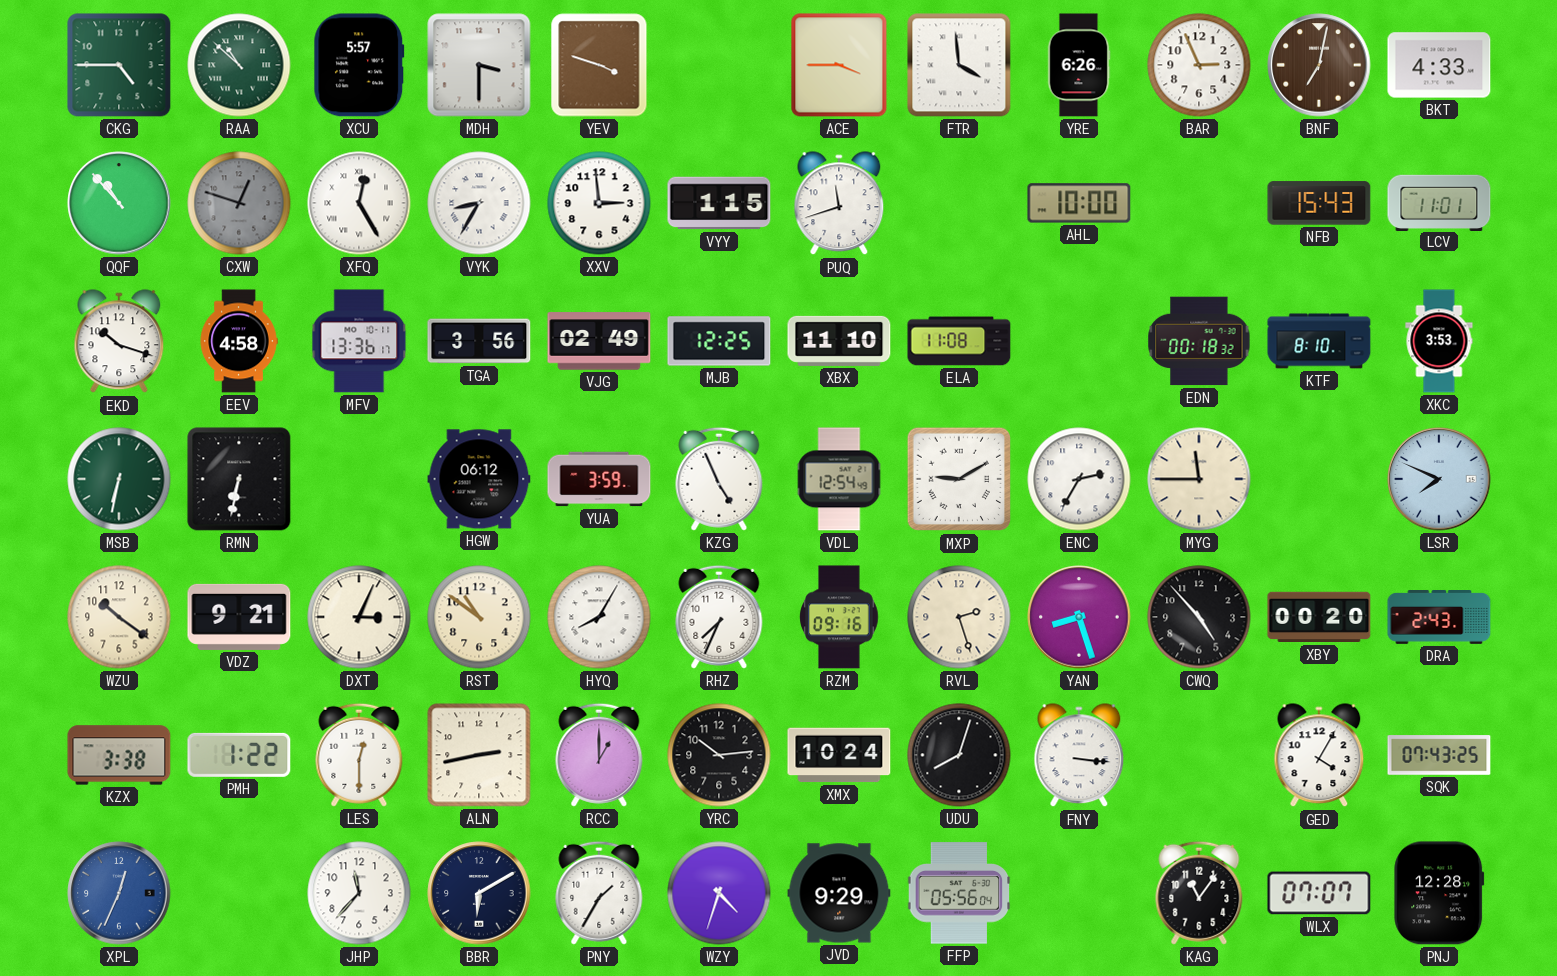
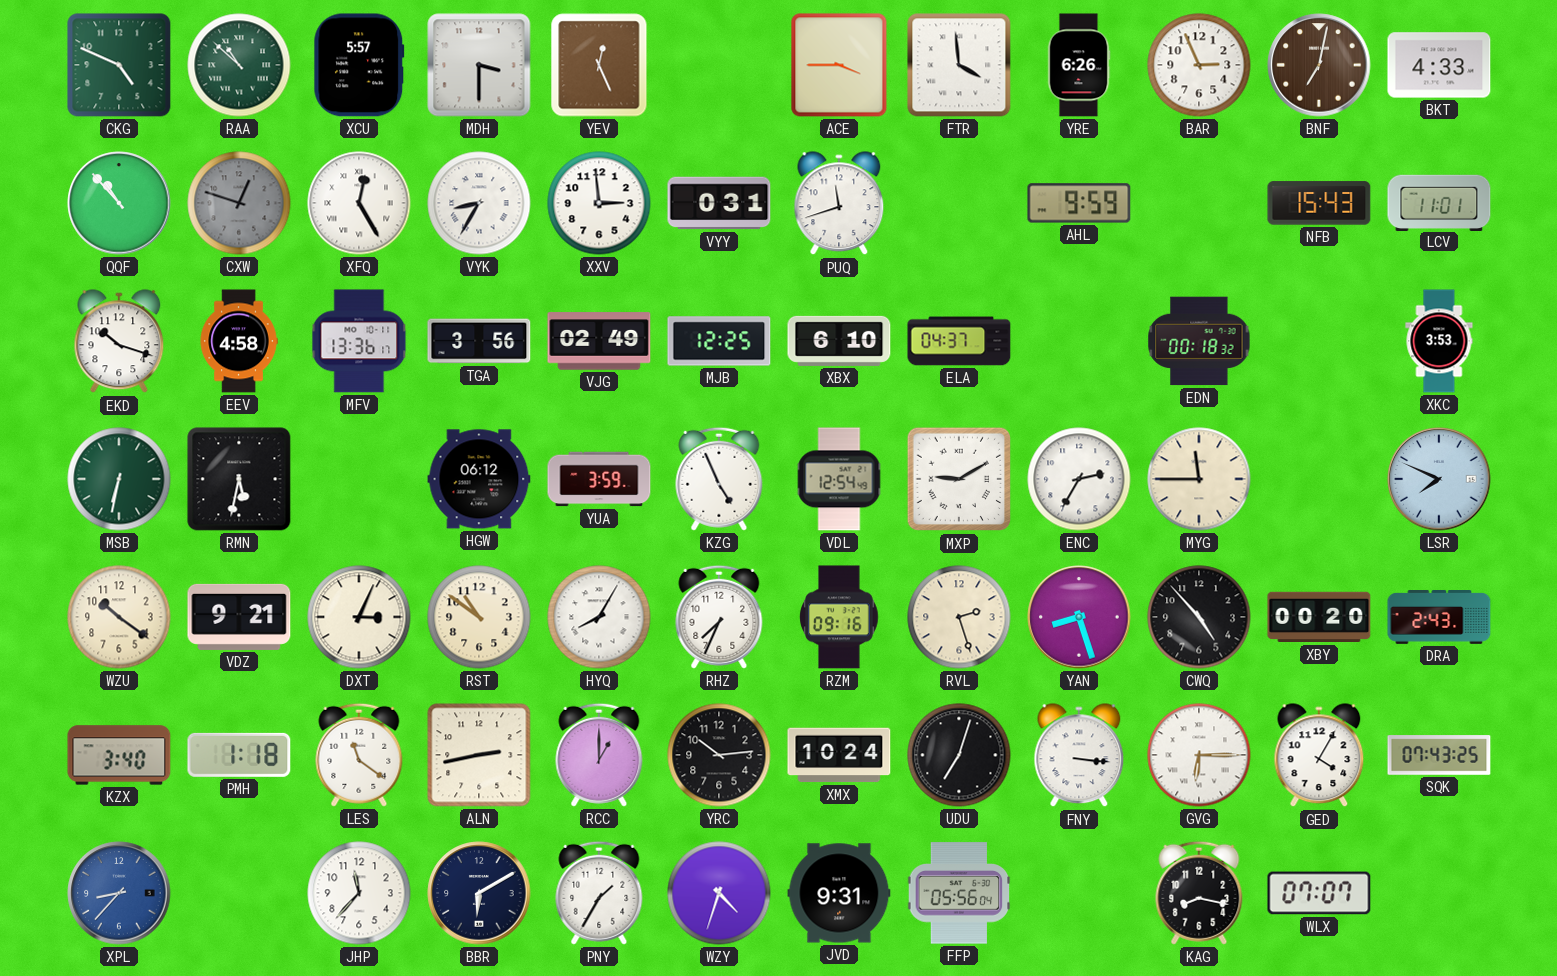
CKG: 4:45 -> 4:49 (119, 65)
YEV: 3:48 -> 12:26 (599, 65)
VYY: 1:15 -> 0:31 (719, 203)
AHL: 10:00 -> 9:59 (1079, 203)
XBX: 11:10 -> 6:10 (839, 341)
ELA: 11:08 -> 04:37 (959, 341)
KTF: 8:10 -> none (1319, 341)
RMN: 6:32 -> 5:32 (239, 479)
KZX: 3:38 -> 3:40 (119, 755)
PMH: 1:22 -> 1:18 (239, 755)
LES: 12:30 -> 11:21 (359, 755)
UDU: 8:03 -> 7:03 (959, 755)
GVG: none -> 6:15 (1199, 755)
XPL: 12:34 -> 8:37 (119, 893)
JVD: 9:29 -> 9:31 (839, 893)
KAG: 11:06 -> 8:17 (1199, 893)
PNJ: 12:28 -> none (1439, 893)
